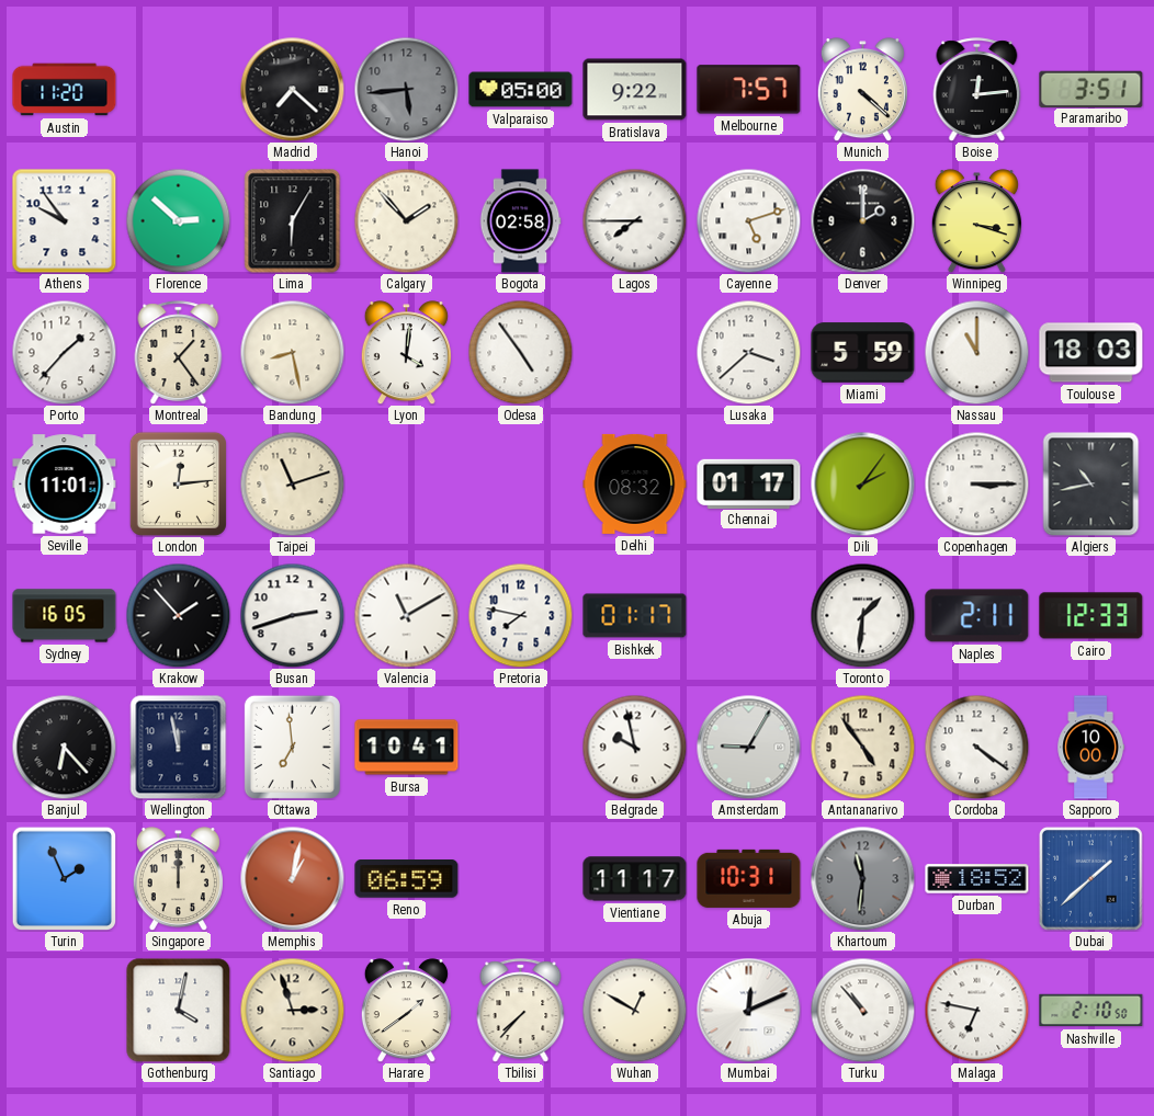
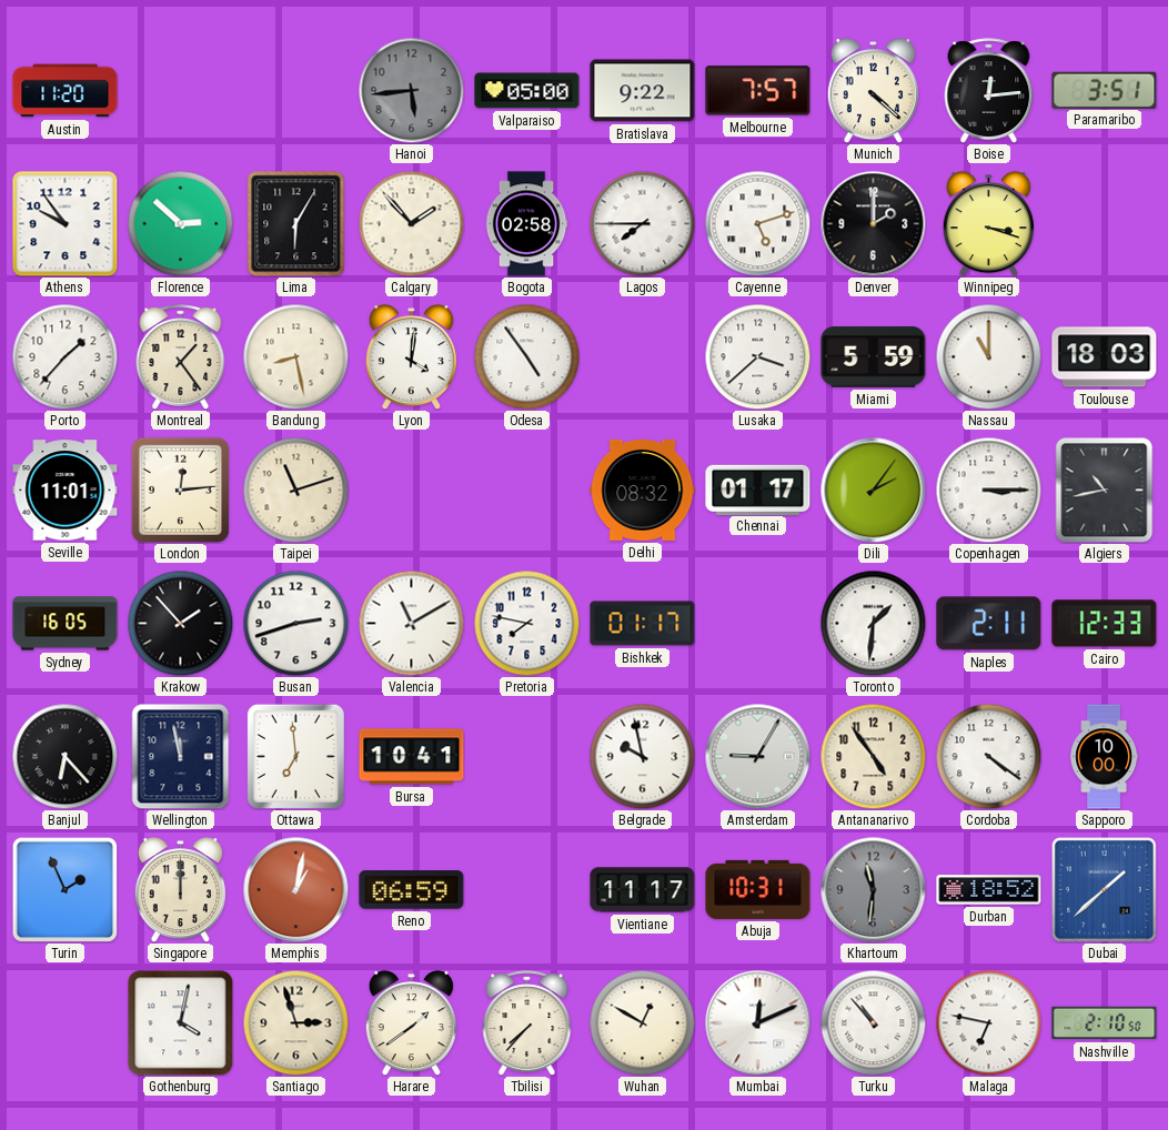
Madrid: 7:22 -> none (292, 89)
